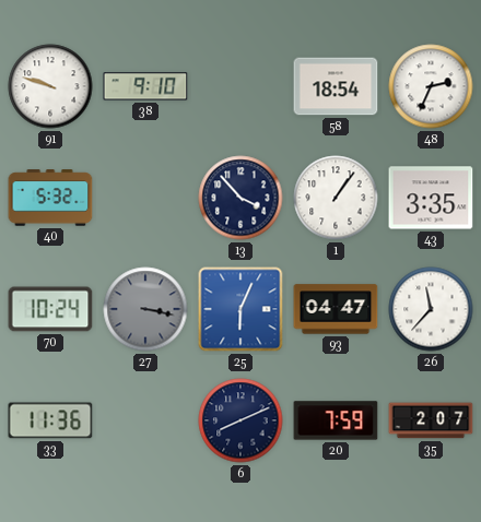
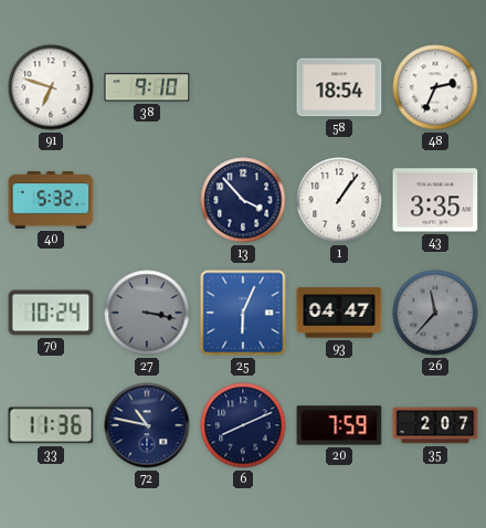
91: 9:48 -> 6:48 (51, 87)
26 dial: white -> grey (435, 313)
72: none -> 10:47 (147, 425)
